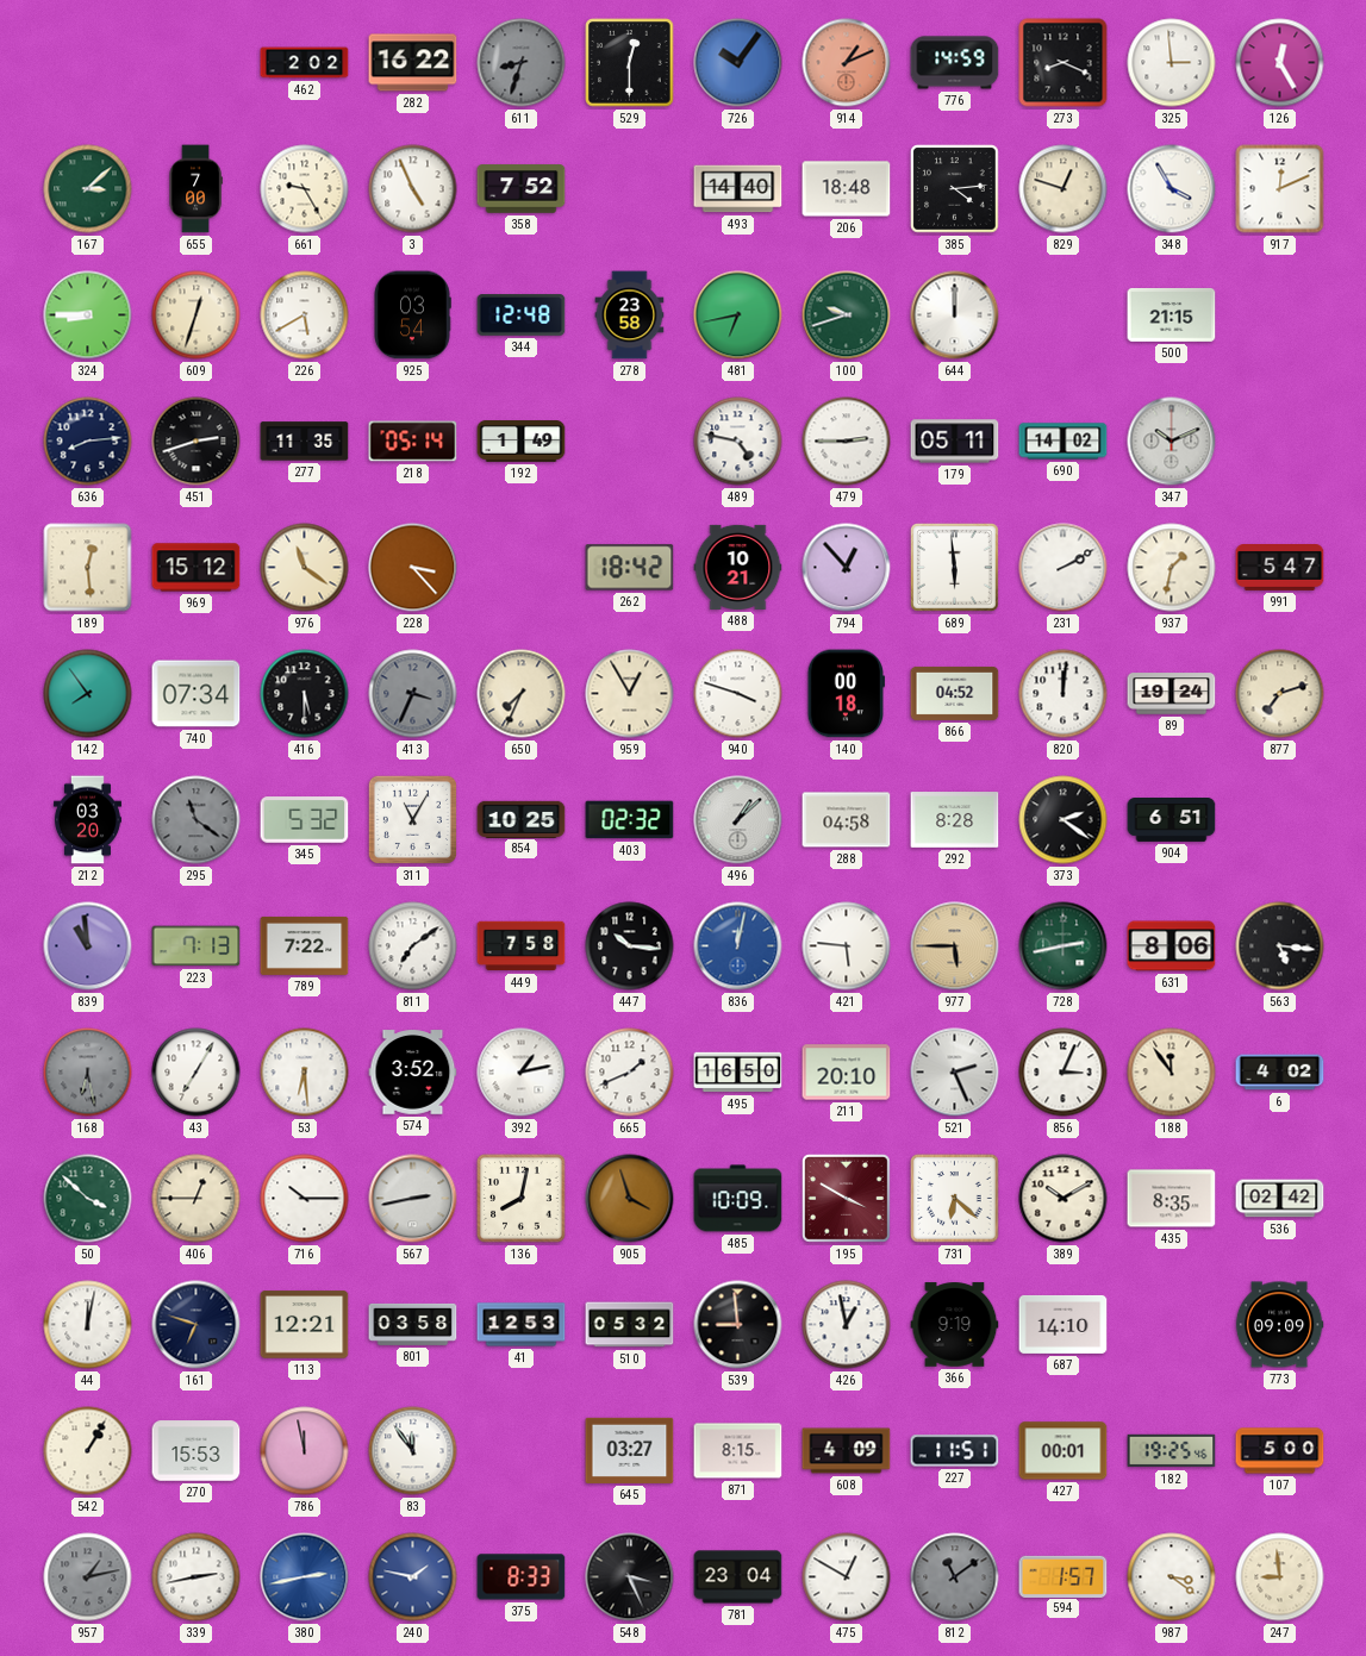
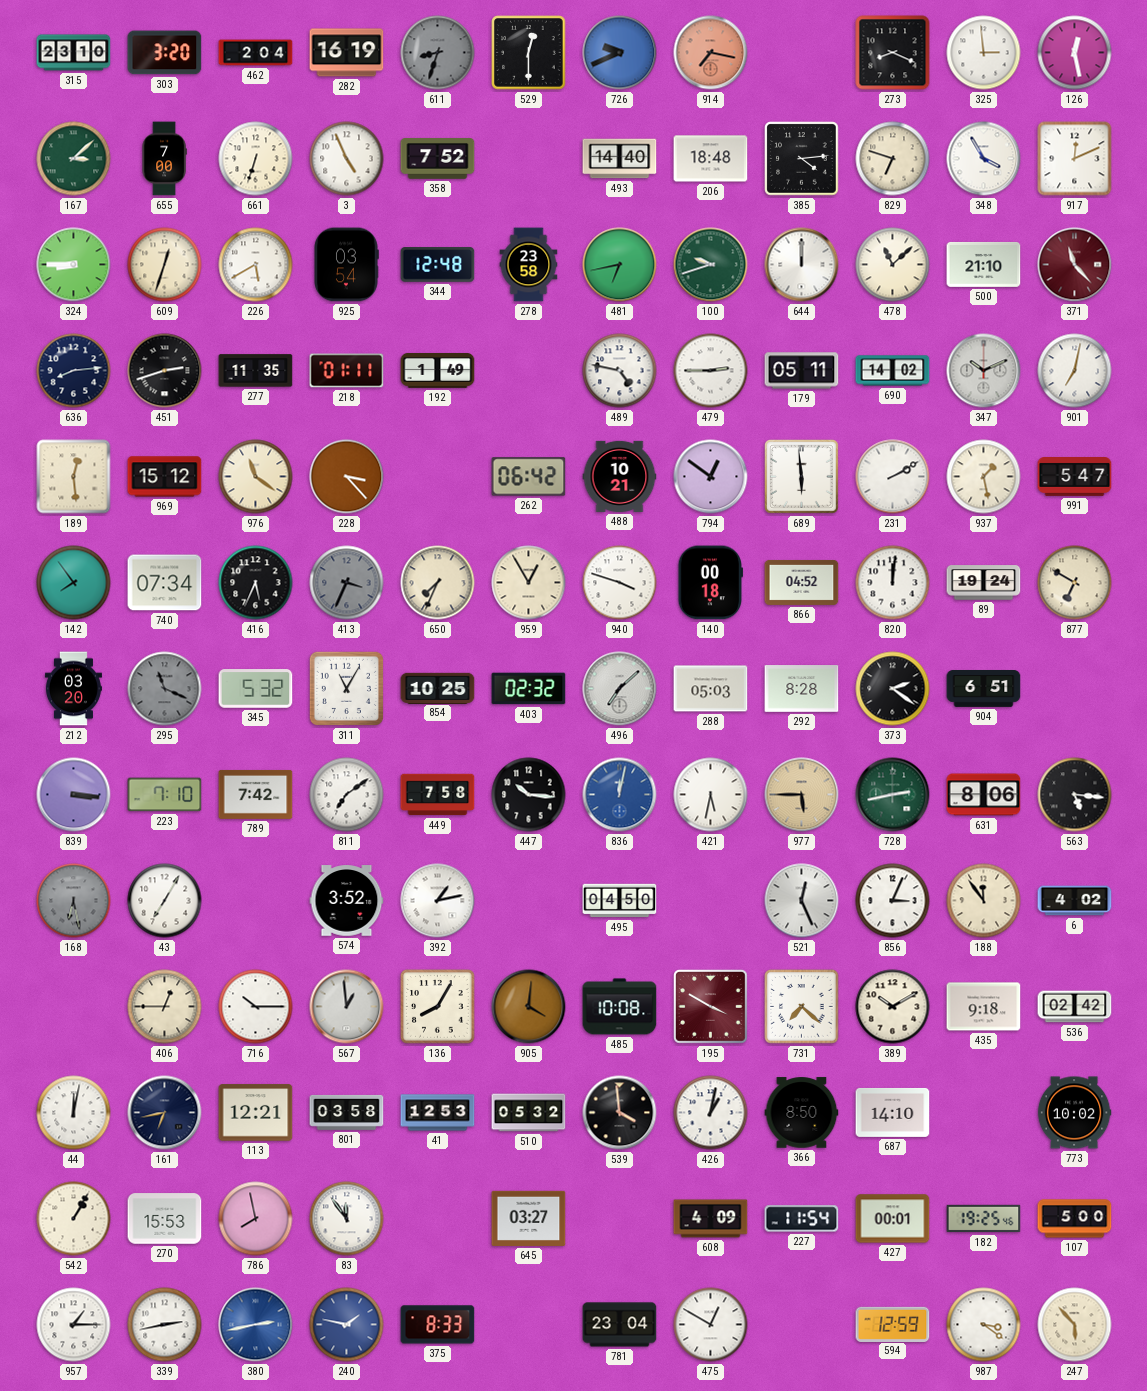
315: none -> 23:10 (74, 53)
303: none -> 3:20 (165, 53)
462: 2:02 -> 2:04 (256, 53)
282: 16:22 -> 16:19 (347, 53)
726: 10:06 -> 9:41 (620, 53)
914: 1:11 -> 7:17 (711, 53)
776: 14:59 -> none (955, 63)
126: 12:25 -> 12:28 (1075, 53)
661: 9:25 -> 6:33 (256, 159)
829: 12:48 -> 6:48 (893, 159)
478: none -> 11:08 (893, 265)
500: 21:15 -> 21:10 (984, 265)
371: none -> 11:23 (1075, 265)
218: 05:14 -> 01:11 (347, 371)
901: none -> 7:02 (1075, 371)
262: 18:42 -> 06:42 (529, 477)
794: 12:53 -> 12:51 (711, 477)
937: 1:32 -> 1:28 (984, 477)
416: 5:30 -> 5:34 (256, 583)
877: 7:12 -> 6:50 (1075, 583)
295: 11:21 -> 11:19 (165, 689)
496: 1:08 -> 7:08 (620, 689)
288: 04:58 -> 05:03 (711, 689)
839: 10:59 -> 3:16 (74, 795)
223: 7:13 -> 7:10 (165, 795)
789: 7:22 -> 7:42 (256, 794)
421: 5:46 -> 5:32 (711, 795)
53: 6:29 -> none (305, 1073)
665: 1:41 -> none (630, 1073)
495: 16:50 -> 04:50 (620, 901)
211: 20:10 -> none (847, 1073)
521: 2:26 -> 12:26 (802, 901)
50: 3:52 -> none (88, 1199)
567: 2:43 -> 12:59 (347, 1007)
136: 8:02 -> 8:05 (438, 1007)
905: 3:57 -> 4:01 (529, 1007)
485: 10:09 -> 10:08 (620, 1007)
731: 6:22 -> 7:22 (802, 1007)
435: 8:35 -> 9:18 (984, 1007)
161: 6:48 -> 6:43 (165, 1113)
539: 8:59 -> 3:59 (620, 1113)
426: 12:58 -> 1:02 (711, 1113)
366: 9:19 -> 8:50 (802, 1113)
773: 09:09 -> 10:02 (1074, 1113)
786: 11:58 -> 7:58 (256, 1219)
871: 8:15 -> none (738, 1451)
227: 11:51 -> 11:54 (802, 1219)
957: 1:13 -> 1:15 (74, 1325)
957 dial: grey -> white (74, 1325)
548: 3:26 -> none (630, 1577)
812: 11:09 -> none (955, 1577)
594: 1:57 -> 12:59 (893, 1324)
247: 8:59 -> 5:53 (1075, 1325)
